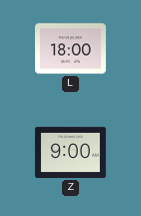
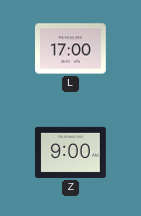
L: 18:00 -> 17:00 (71, 49)
